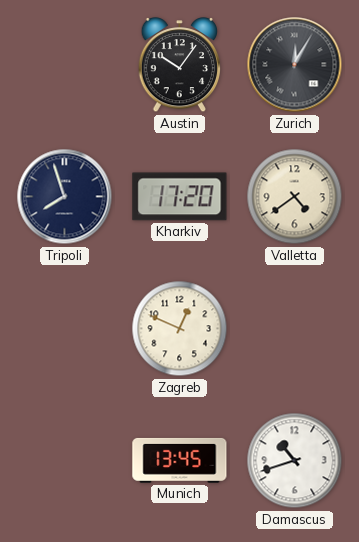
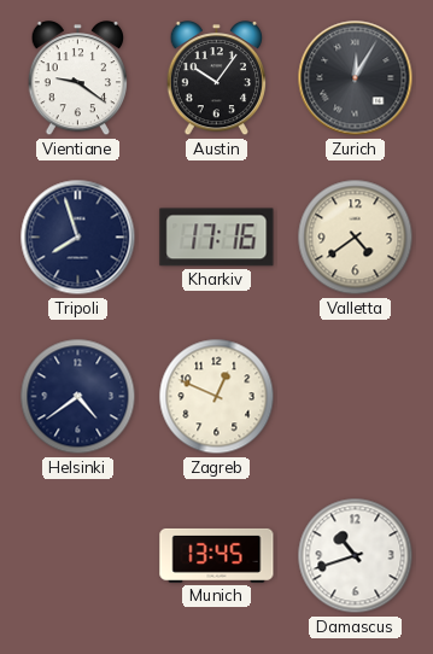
Vientiane: none -> 9:21 (78, 80)
Kharkiv: 17:20 -> 17:16 (217, 238)
Helsinki: none -> 4:39 (78, 397)
